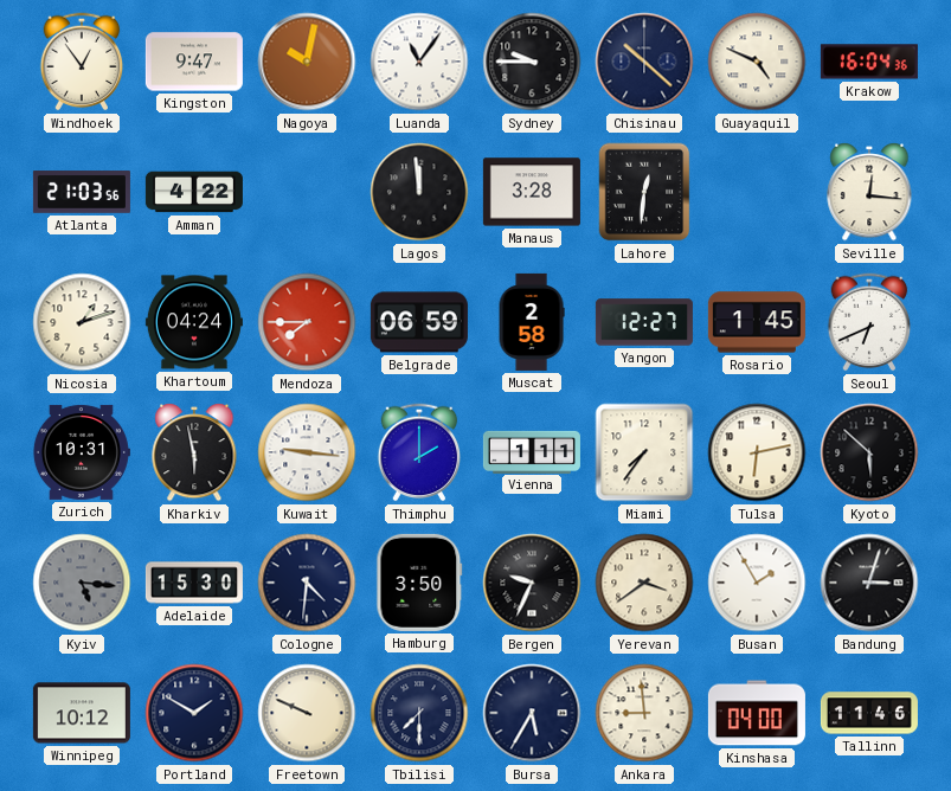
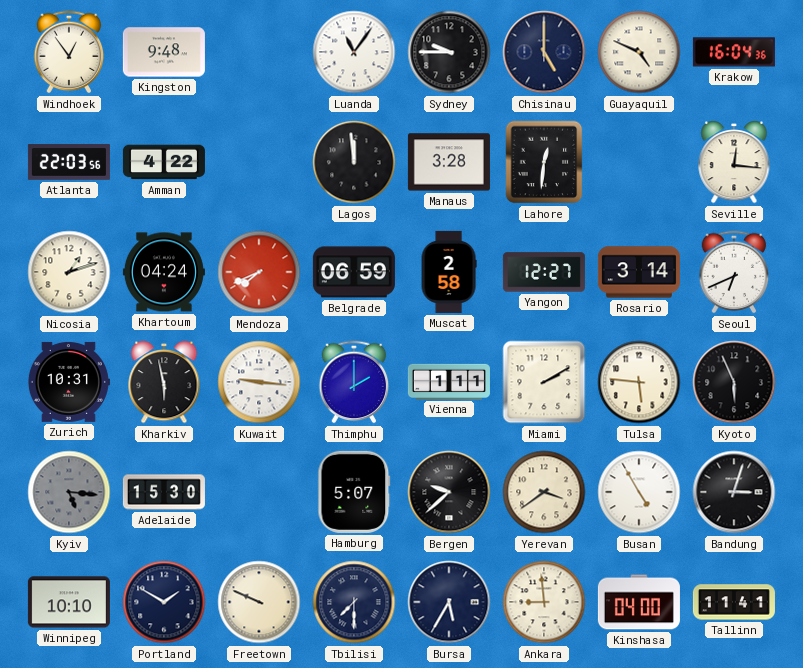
Kingston: 9:47 -> 9:48 (164, 52)
Nagoya: 10:02 -> none (307, 62)
Chisinau: 10:22 -> 5:00 (544, 52)
Atlanta: 21:03 -> 22:03 (69, 162)
Mendoza: 7:45 -> 7:41 (259, 272)
Rosario: 1:45 -> 3:14 (639, 272)
Miami: 7:36 -> 2:10 (544, 382)
Tulsa: 6:13 -> 5:46 (639, 382)
Kyoto: 5:52 -> 5:56 (734, 382)
Cologne: 4:31 -> none (307, 583)
Hamburg: 3:50 -> 5:07 (354, 492)
Bergen: 9:34 -> 9:38 (449, 492)
Busan: 1:55 -> 4:55 (639, 492)
Winnipeg: 10:12 -> 10:10 (69, 602)
Tallinn: 11:46 -> 11:41 (734, 602)
